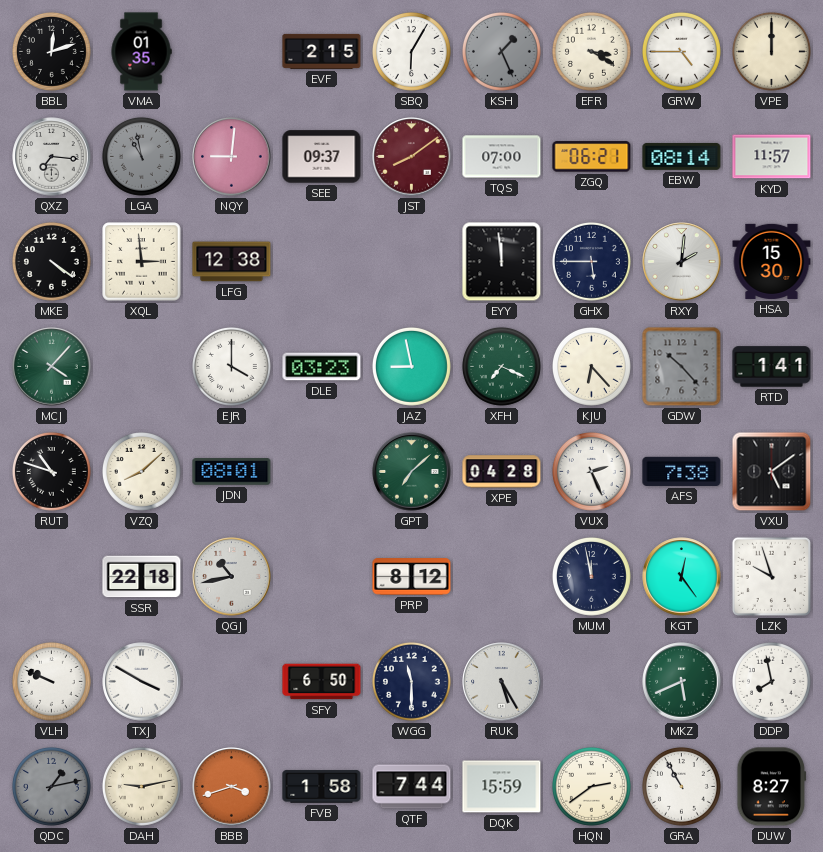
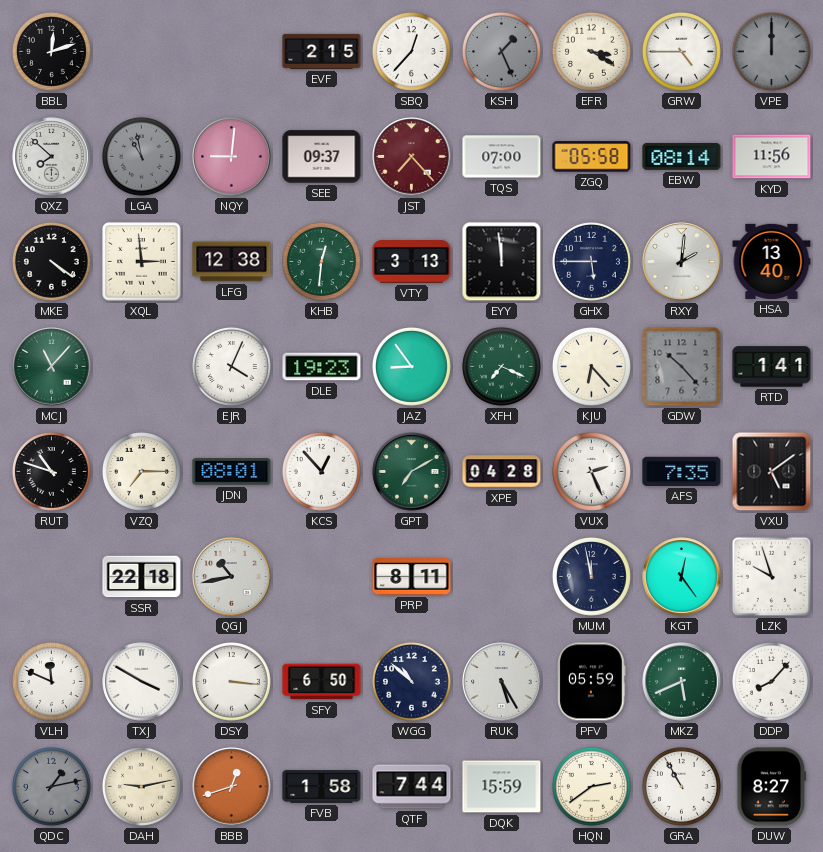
VMA: 01:35 -> none (141, 52)
SBQ: 6:05 -> 12:37 (411, 51)
VPE dial: cream -> grey (771, 51)
QXZ: 7:16 -> 7:52 (52, 157)
JST: 8:09 -> 7:23 (412, 157)
ZGQ: 06:21 -> 05:58 (592, 157)
KYD: 11:57 -> 11:56 (772, 157)
KHB: none -> 12:31 (321, 261)
VTY: none -> 3:13 (412, 262)
HSA: 15:30 -> 13:40 (772, 261)
MCJ: 4:07 -> 11:07 (52, 367)
EJR: 4:00 -> 4:04 (231, 366)
DLE: 03:23 -> 19:23 (322, 367)
JAZ: 8:58 -> 8:54 (411, 366)
VZQ: 8:08 -> 7:15 (141, 471)
KCS: none -> 12:53 (321, 471)
GPT: 7:08 -> 7:10 (412, 472)
AFS: 7:38 -> 7:35 (682, 471)
PRP: 8:12 -> 8:11 (412, 577)
VLH: 9:49 -> 11:49 (51, 681)
DSY: none -> 3:16 (231, 681)
WGG: 11:30 -> 10:52 (411, 681)
PFV: none -> 05:59 (592, 682)
DDP: 7:58 -> 8:07 (771, 681)
BBB: 3:42 -> 12:42 (232, 787)
